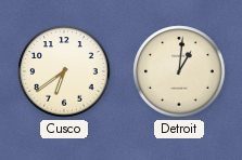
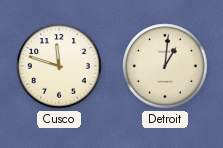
Cusco: 6:39 -> 11:48 (59, 66)
